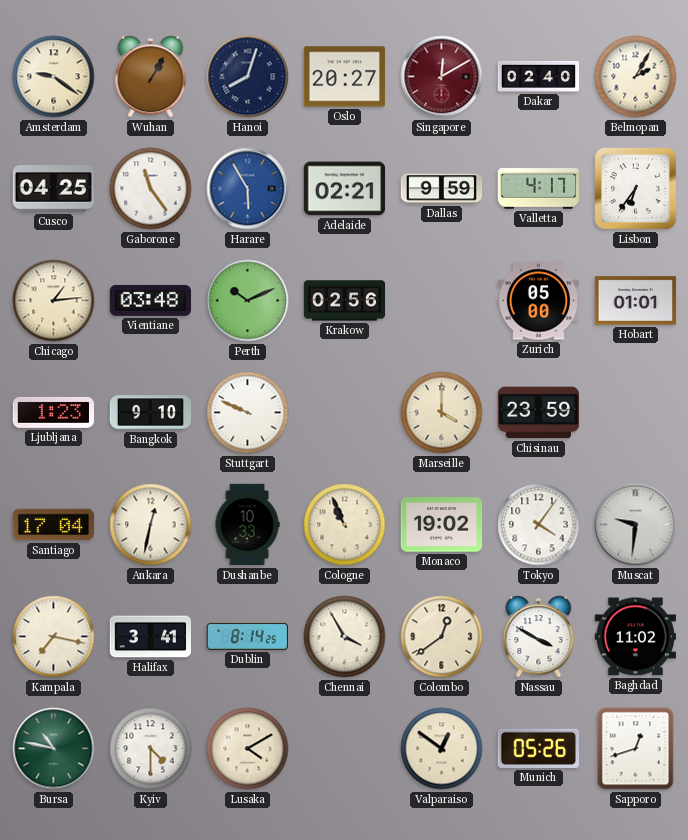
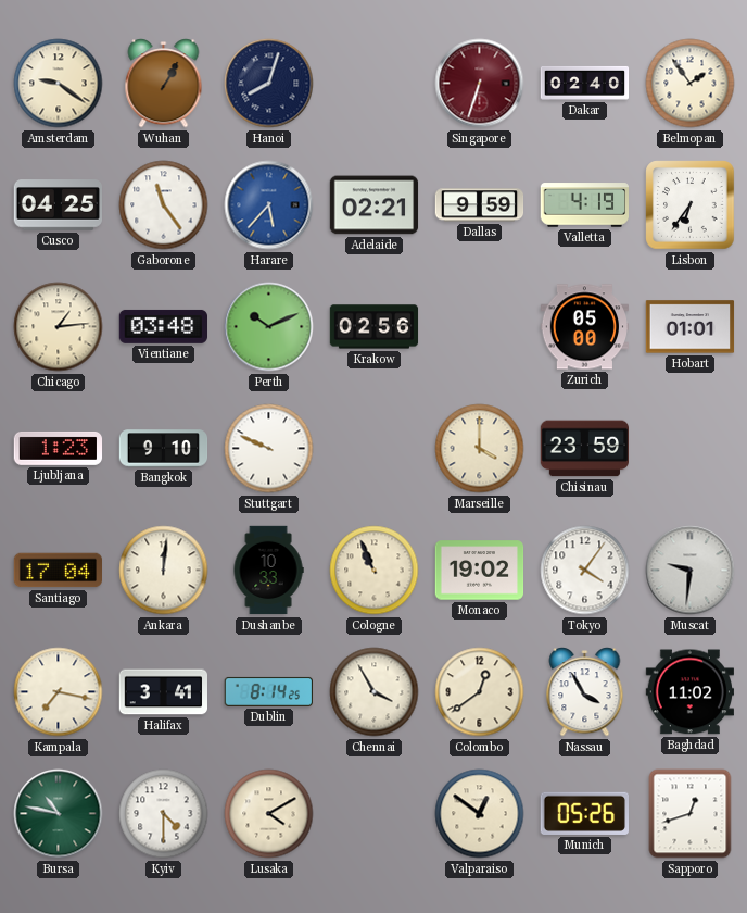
Oslo: 20:27 -> none (345, 77)
Singapore: 12:10 -> 6:33 (480, 84)
Belmopan: 2:05 -> 1:54 (691, 84)
Harare: 5:55 -> 5:37 (269, 205)
Valletta: 4:17 -> 4:19 (585, 205)
Ankara: 12:32 -> 12:01 (164, 571)
Nassau: 3:50 -> 3:55 (585, 692)
